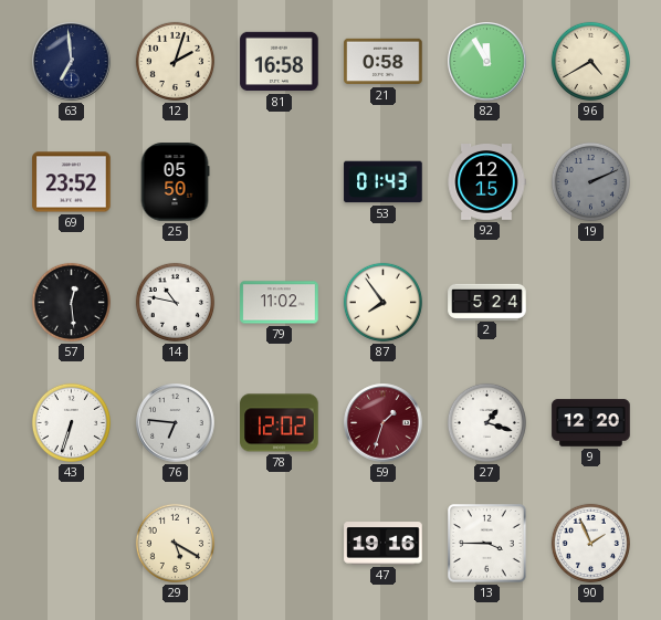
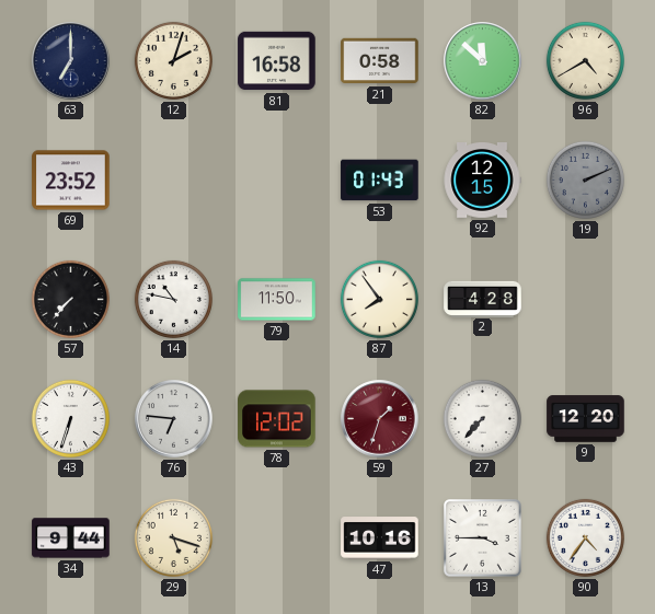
63: 6:59 -> 7:00 (71, 61)
82: 11:55 -> 11:52 (483, 61)
25: 05:50 -> none (175, 182)
57: 12:29 -> 7:37 (70, 299)
79: 11:02 -> 11:50 (277, 300)
2: 5:24 -> 4:28 (483, 299)
27: 1:18 -> 7:37 (482, 418)
34: none -> 9:44 (71, 538)
29: 5:20 -> 5:18 (173, 537)
47: 19:16 -> 10:16 (380, 538)
90: 1:56 -> 4:36 (585, 537)
